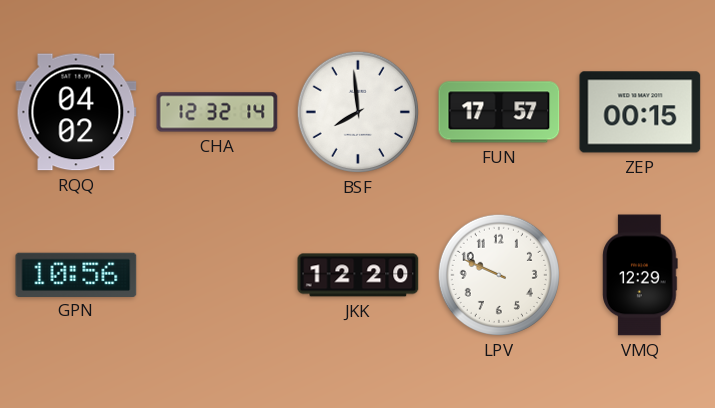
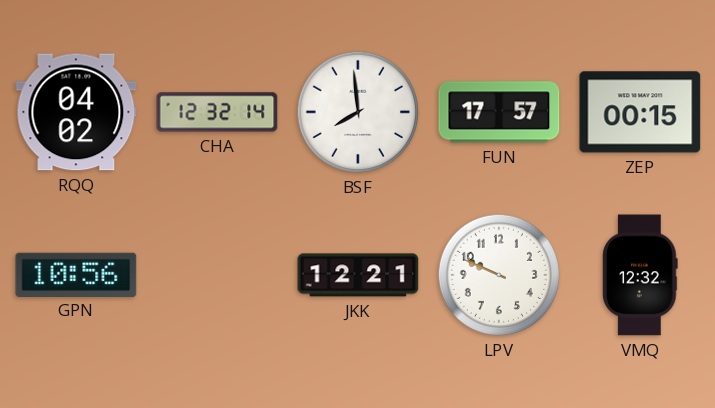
JKK: 12:20 -> 12:21 (358, 275)
VMQ: 12:29 -> 12:32 (640, 275)
